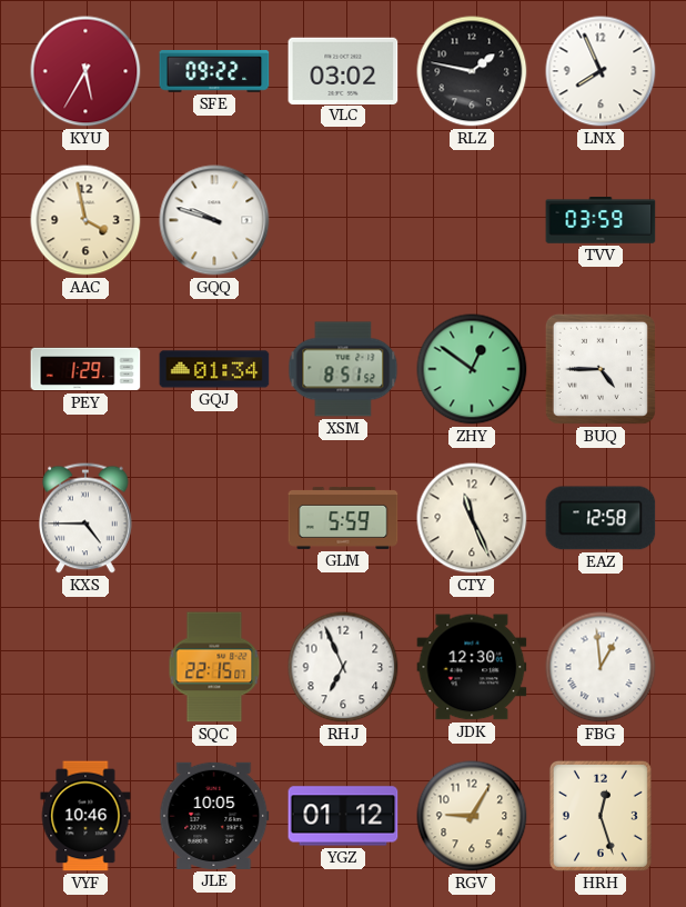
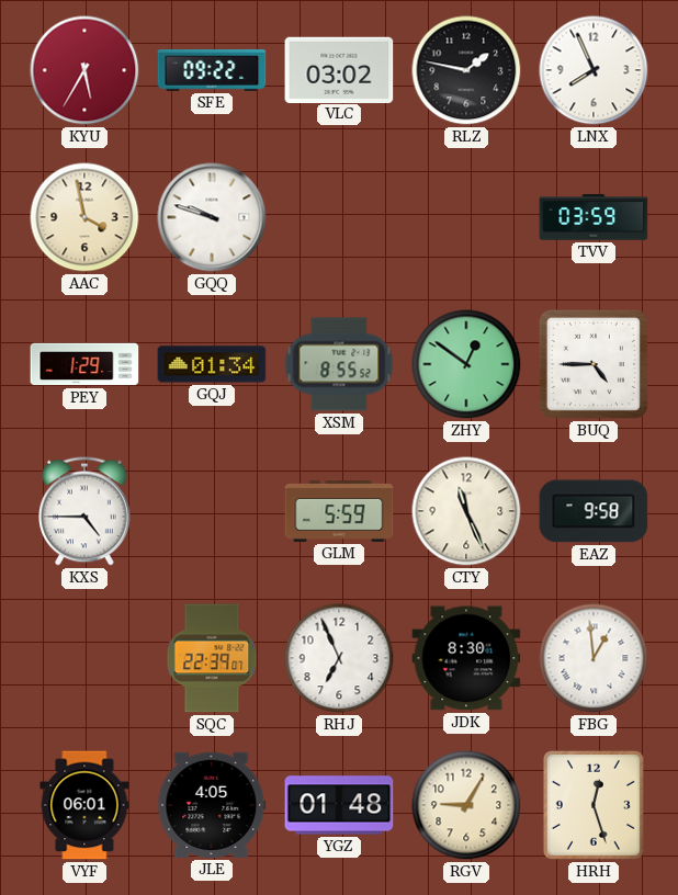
XSM: 8:51 -> 8:55 (339, 364)
EAZ: 12:58 -> 9:58 (594, 511)
SQC: 22:15 -> 22:39 (212, 658)
JDK: 12:30 -> 8:30 (466, 658)
VYF: 10:46 -> 06:01 (84, 805)
JLE: 10:05 -> 4:05 (212, 805)
YGZ: 01:12 -> 01:48 (339, 805)
